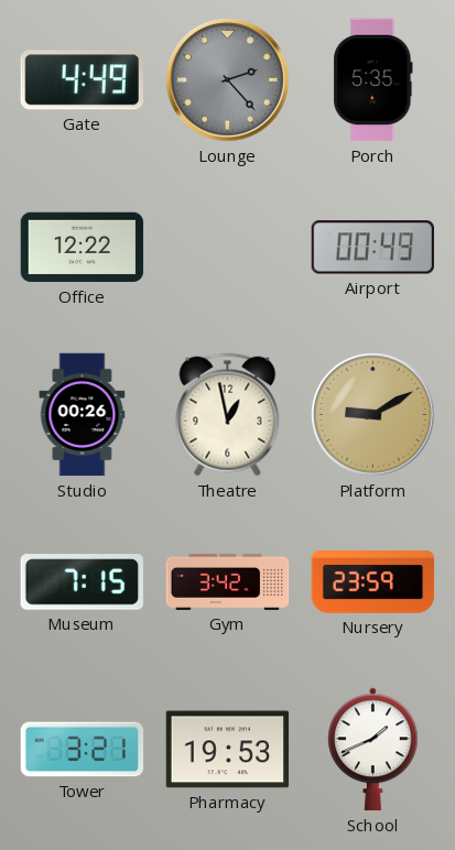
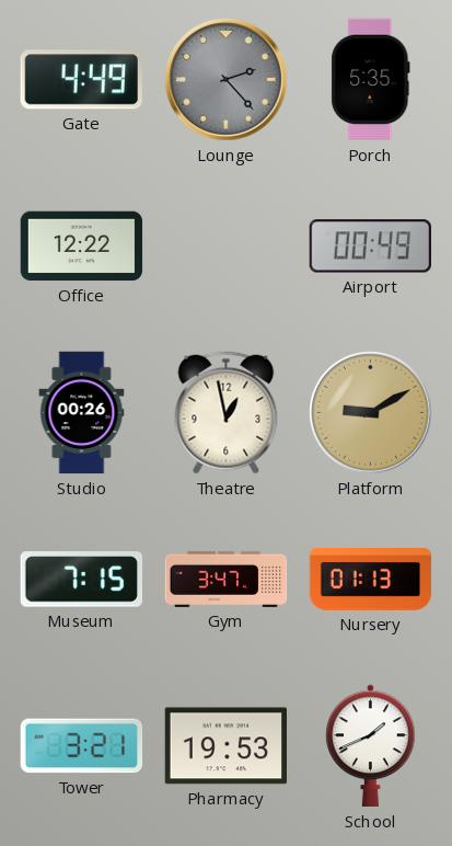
Gym: 3:42 -> 3:47 (227, 579)
Nursery: 23:59 -> 01:13 (371, 580)
